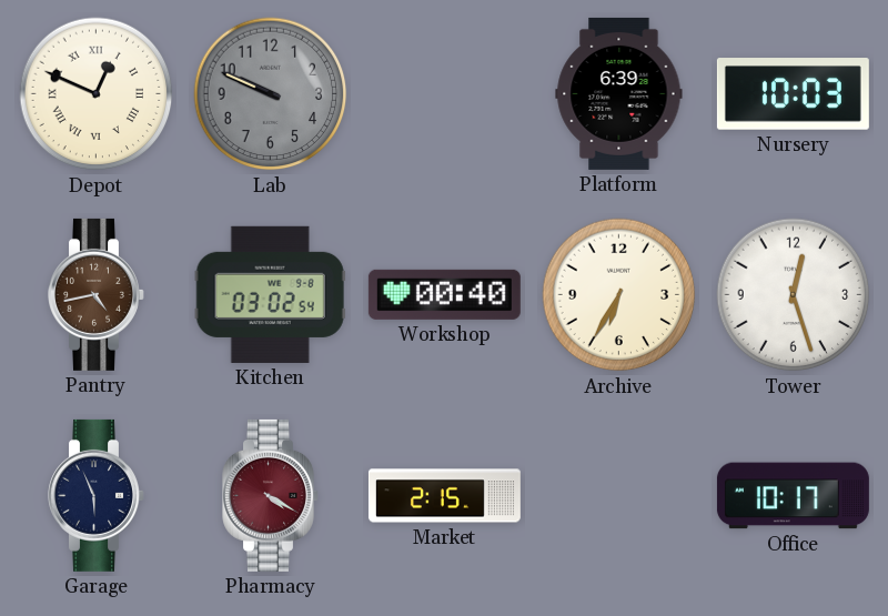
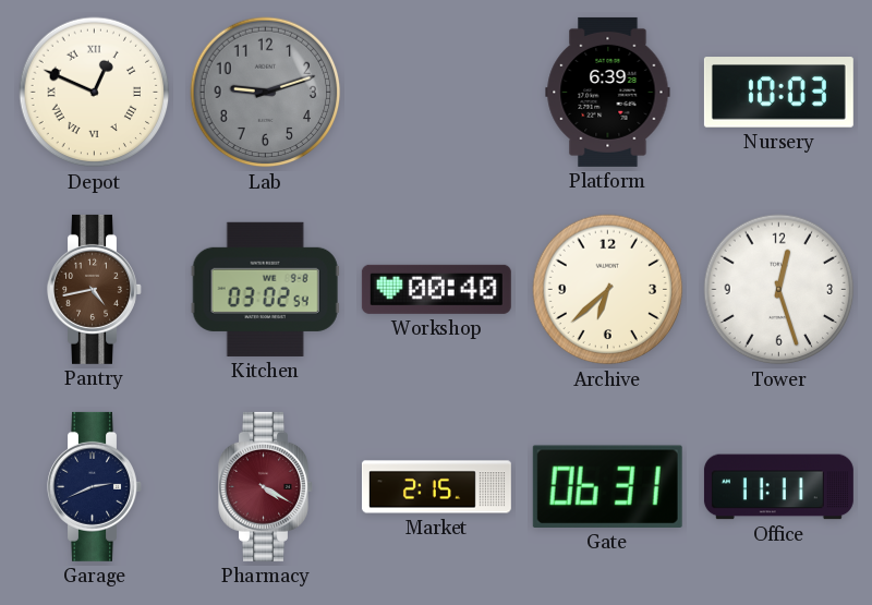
Lab: 9:49 -> 9:12 (266, 93)
Archive: 6:35 -> 6:38 (608, 290)
Garage: 5:56 -> 2:41 (95, 486)
Gate: none -> 06:31 (607, 486)
Office: 10:17 -> 11:11 (778, 487)
